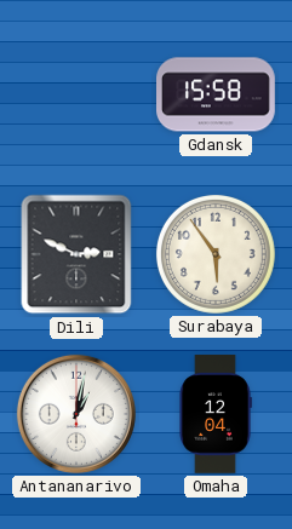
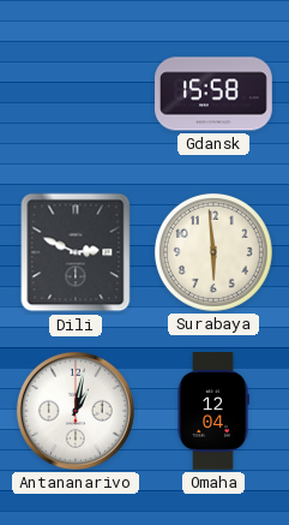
Surabaya: 5:54 -> 5:59 (213, 252)
